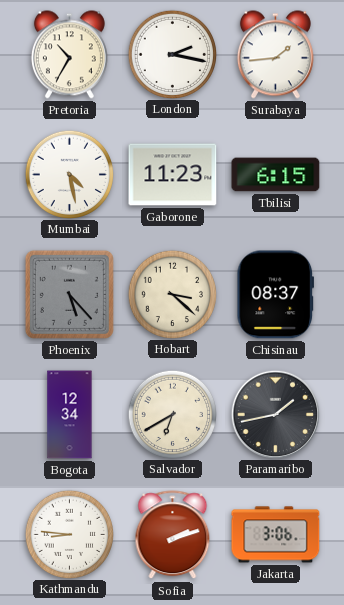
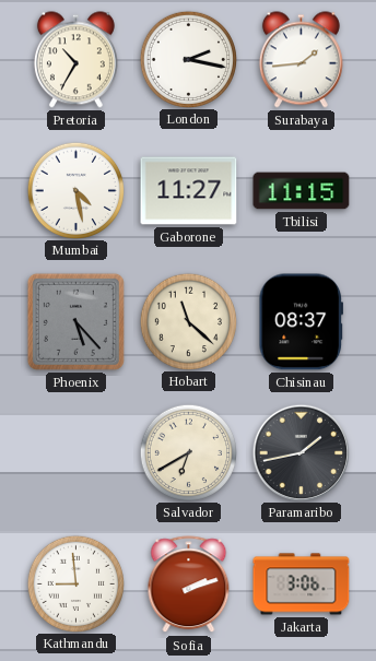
Gaborone: 11:23 -> 11:27 (189, 191)
Tbilisi: 6:15 -> 11:15 (302, 191)
Hobart: 3:22 -> 11:22 (188, 321)
Bogota: 12:34 -> none (70, 415)
Kathmandu: 8:46 -> 8:59 (75, 583)
